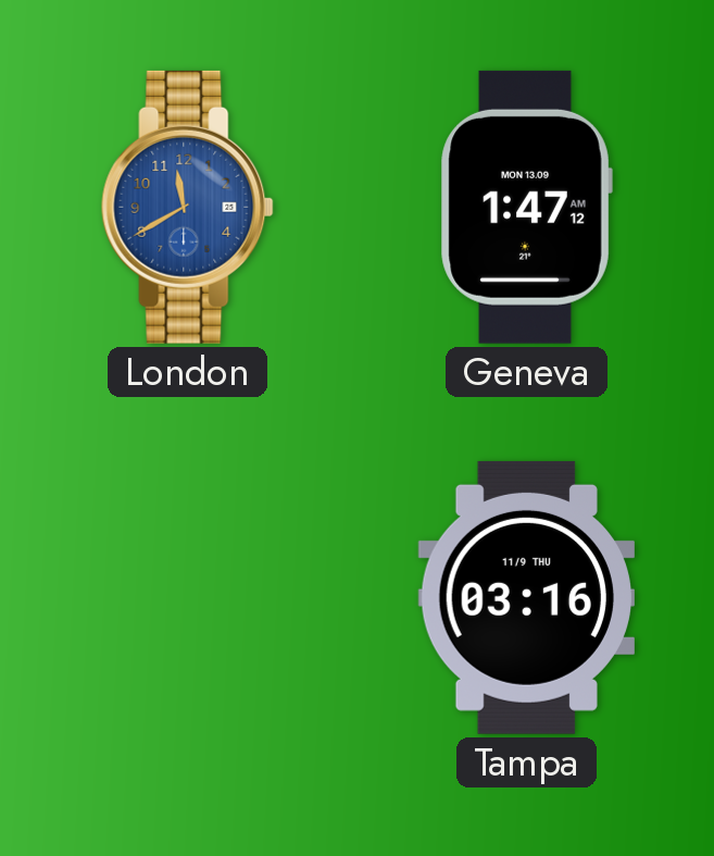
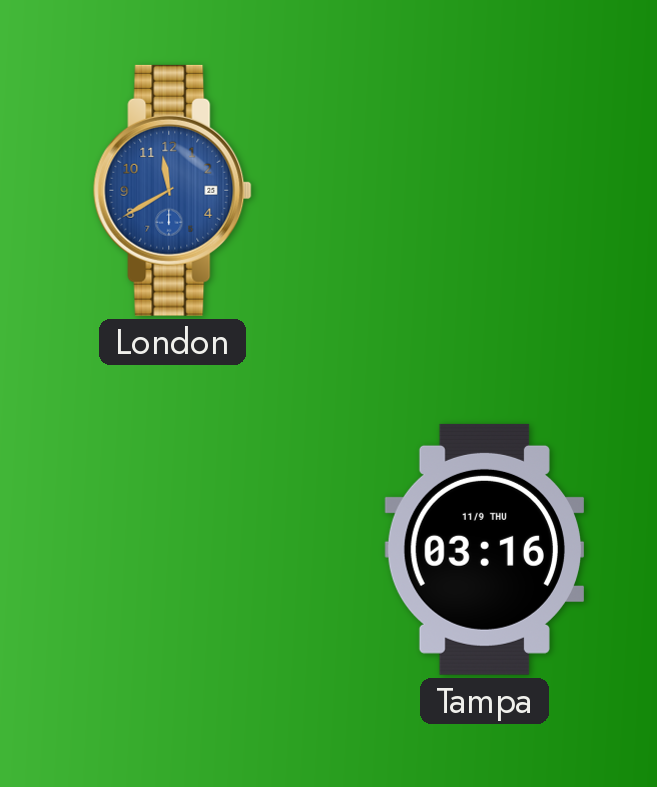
Geneva: 1:47 -> none (526, 207)
